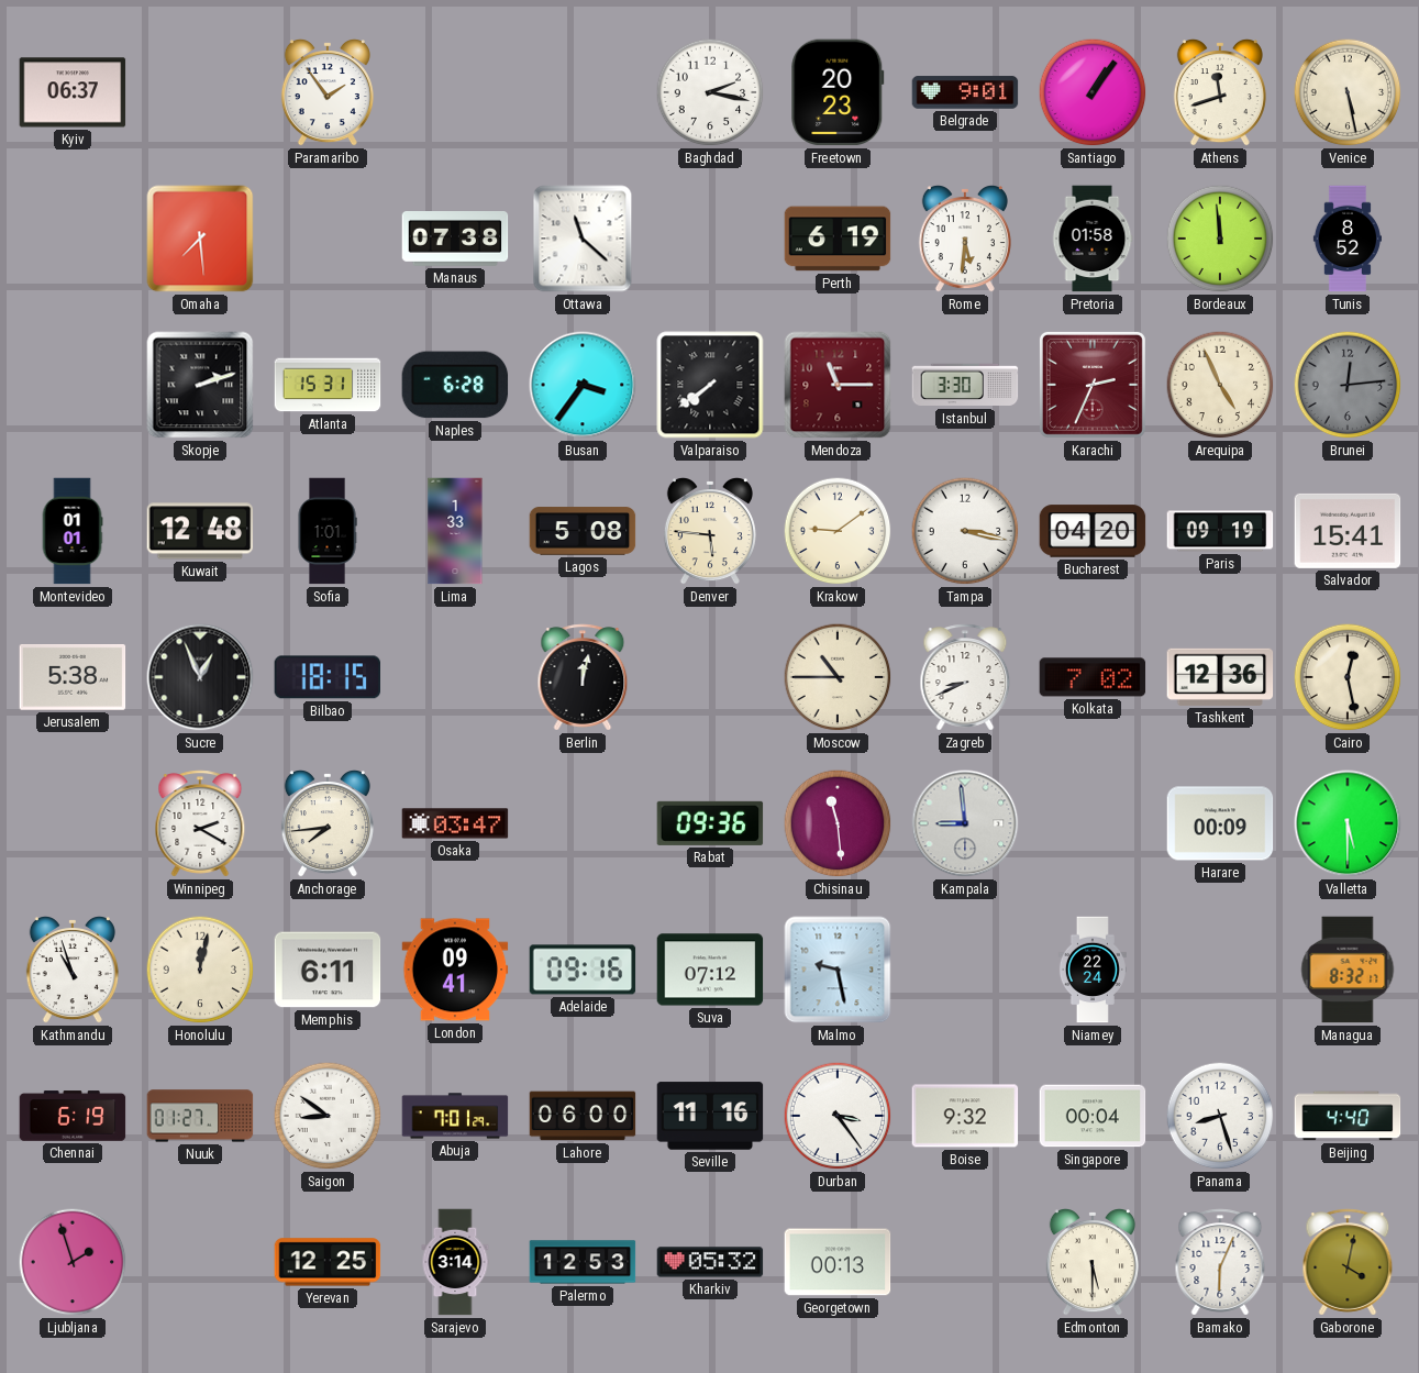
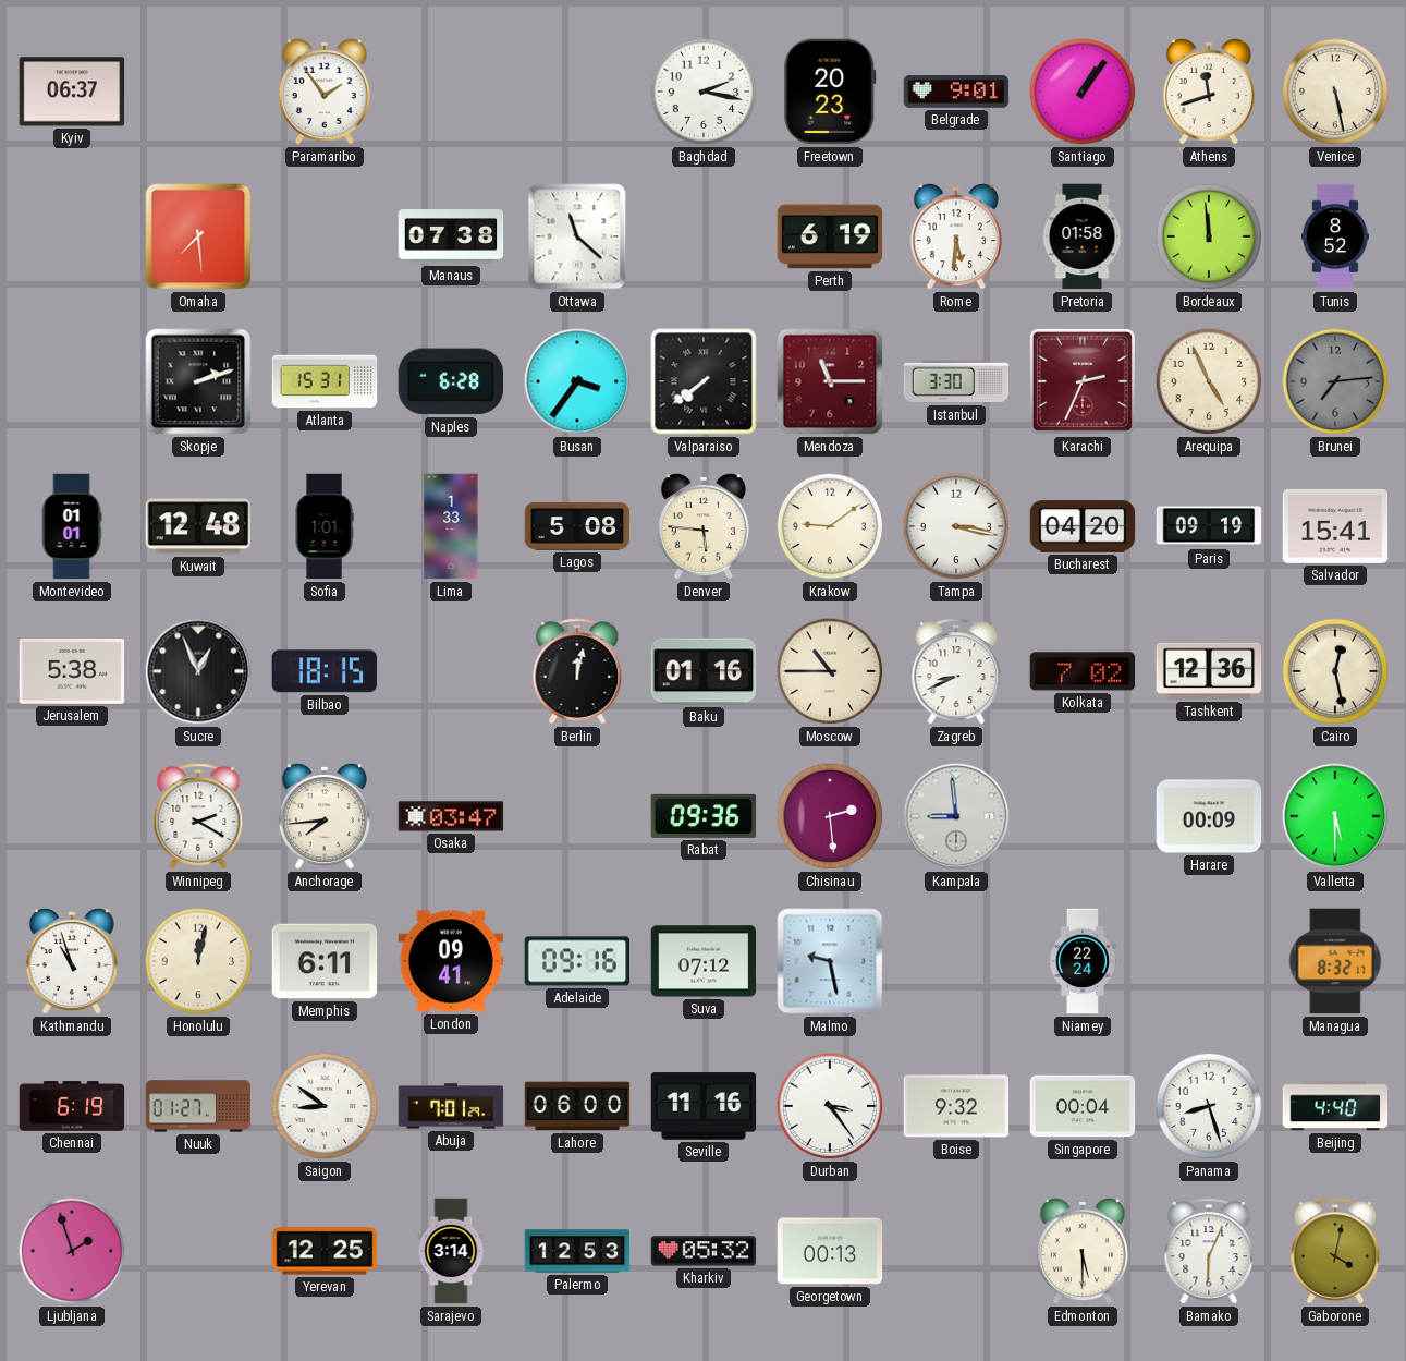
Brunei: 12:14 -> 7:14 (1335, 381)
Baku: none -> 01:16 (704, 671)
Chisinau: 11:29 -> 2:29 (830, 816)
